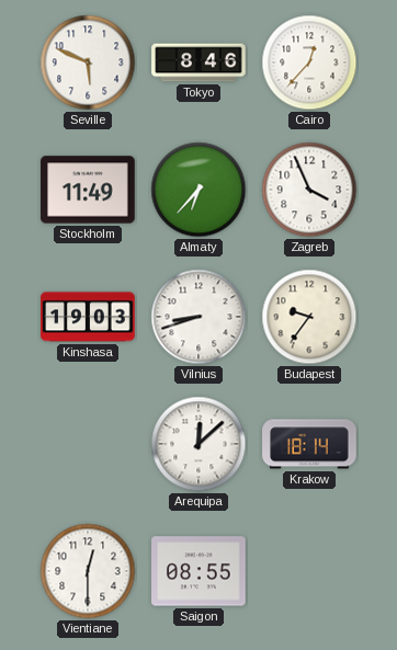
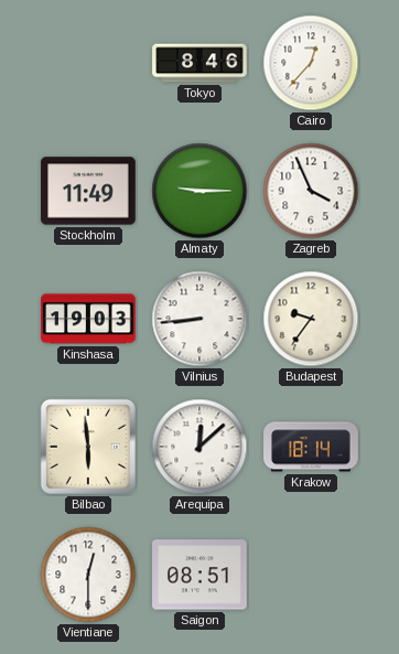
Seville: 5:49 -> none (88, 62)
Almaty: 6:37 -> 9:15 (199, 191)
Vilnius: 8:42 -> 8:44 (199, 319)
Bilbao: none -> 5:59 (88, 447)
Saigon: 08:55 -> 08:51 (199, 575)
